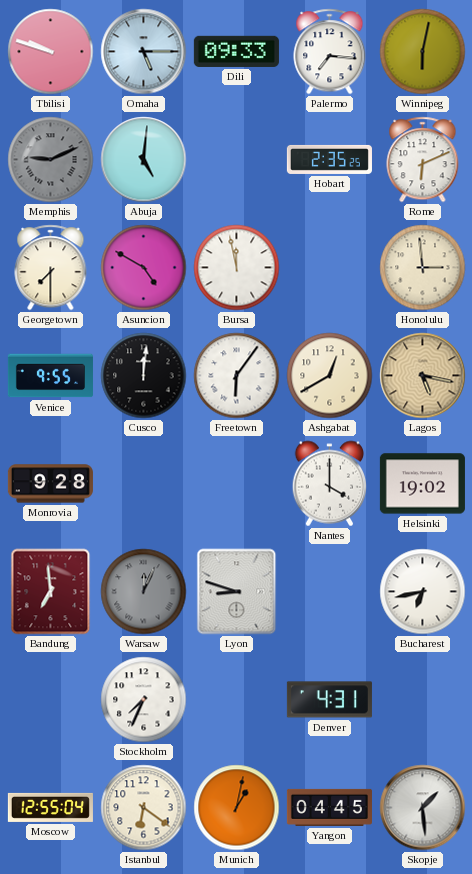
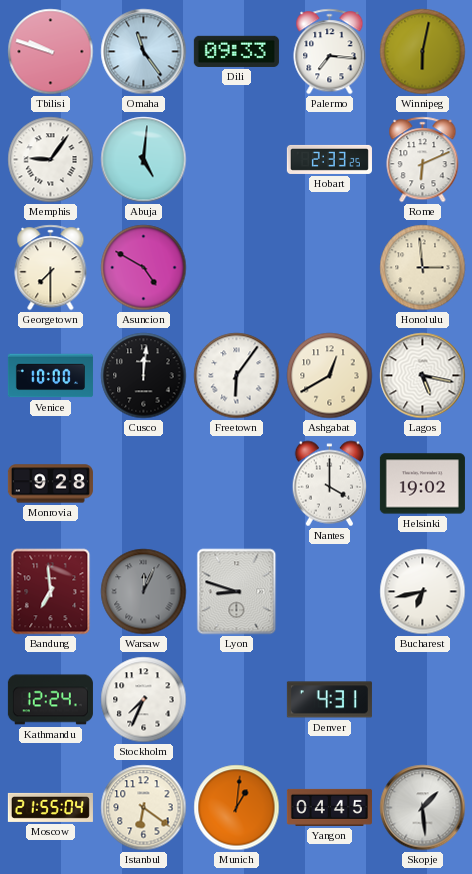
Omaha: 5:15 -> 11:24 (144, 52)
Memphis: 9:11 -> 9:06 (51, 160)
Memphis dial: grey -> white (51, 160)
Hobart: 2:35 -> 2:33 (329, 159)
Bursa: 11:58 -> none (237, 268)
Venice: 9:55 -> 10:00 (50, 376)
Lagos dial: champagne -> white (423, 376)
Kathmandu: none -> 12:24 (50, 700)
Moscow: 12:55 -> 21:55 (50, 807)
Munich: 1:02 -> 1:01 (237, 808)
